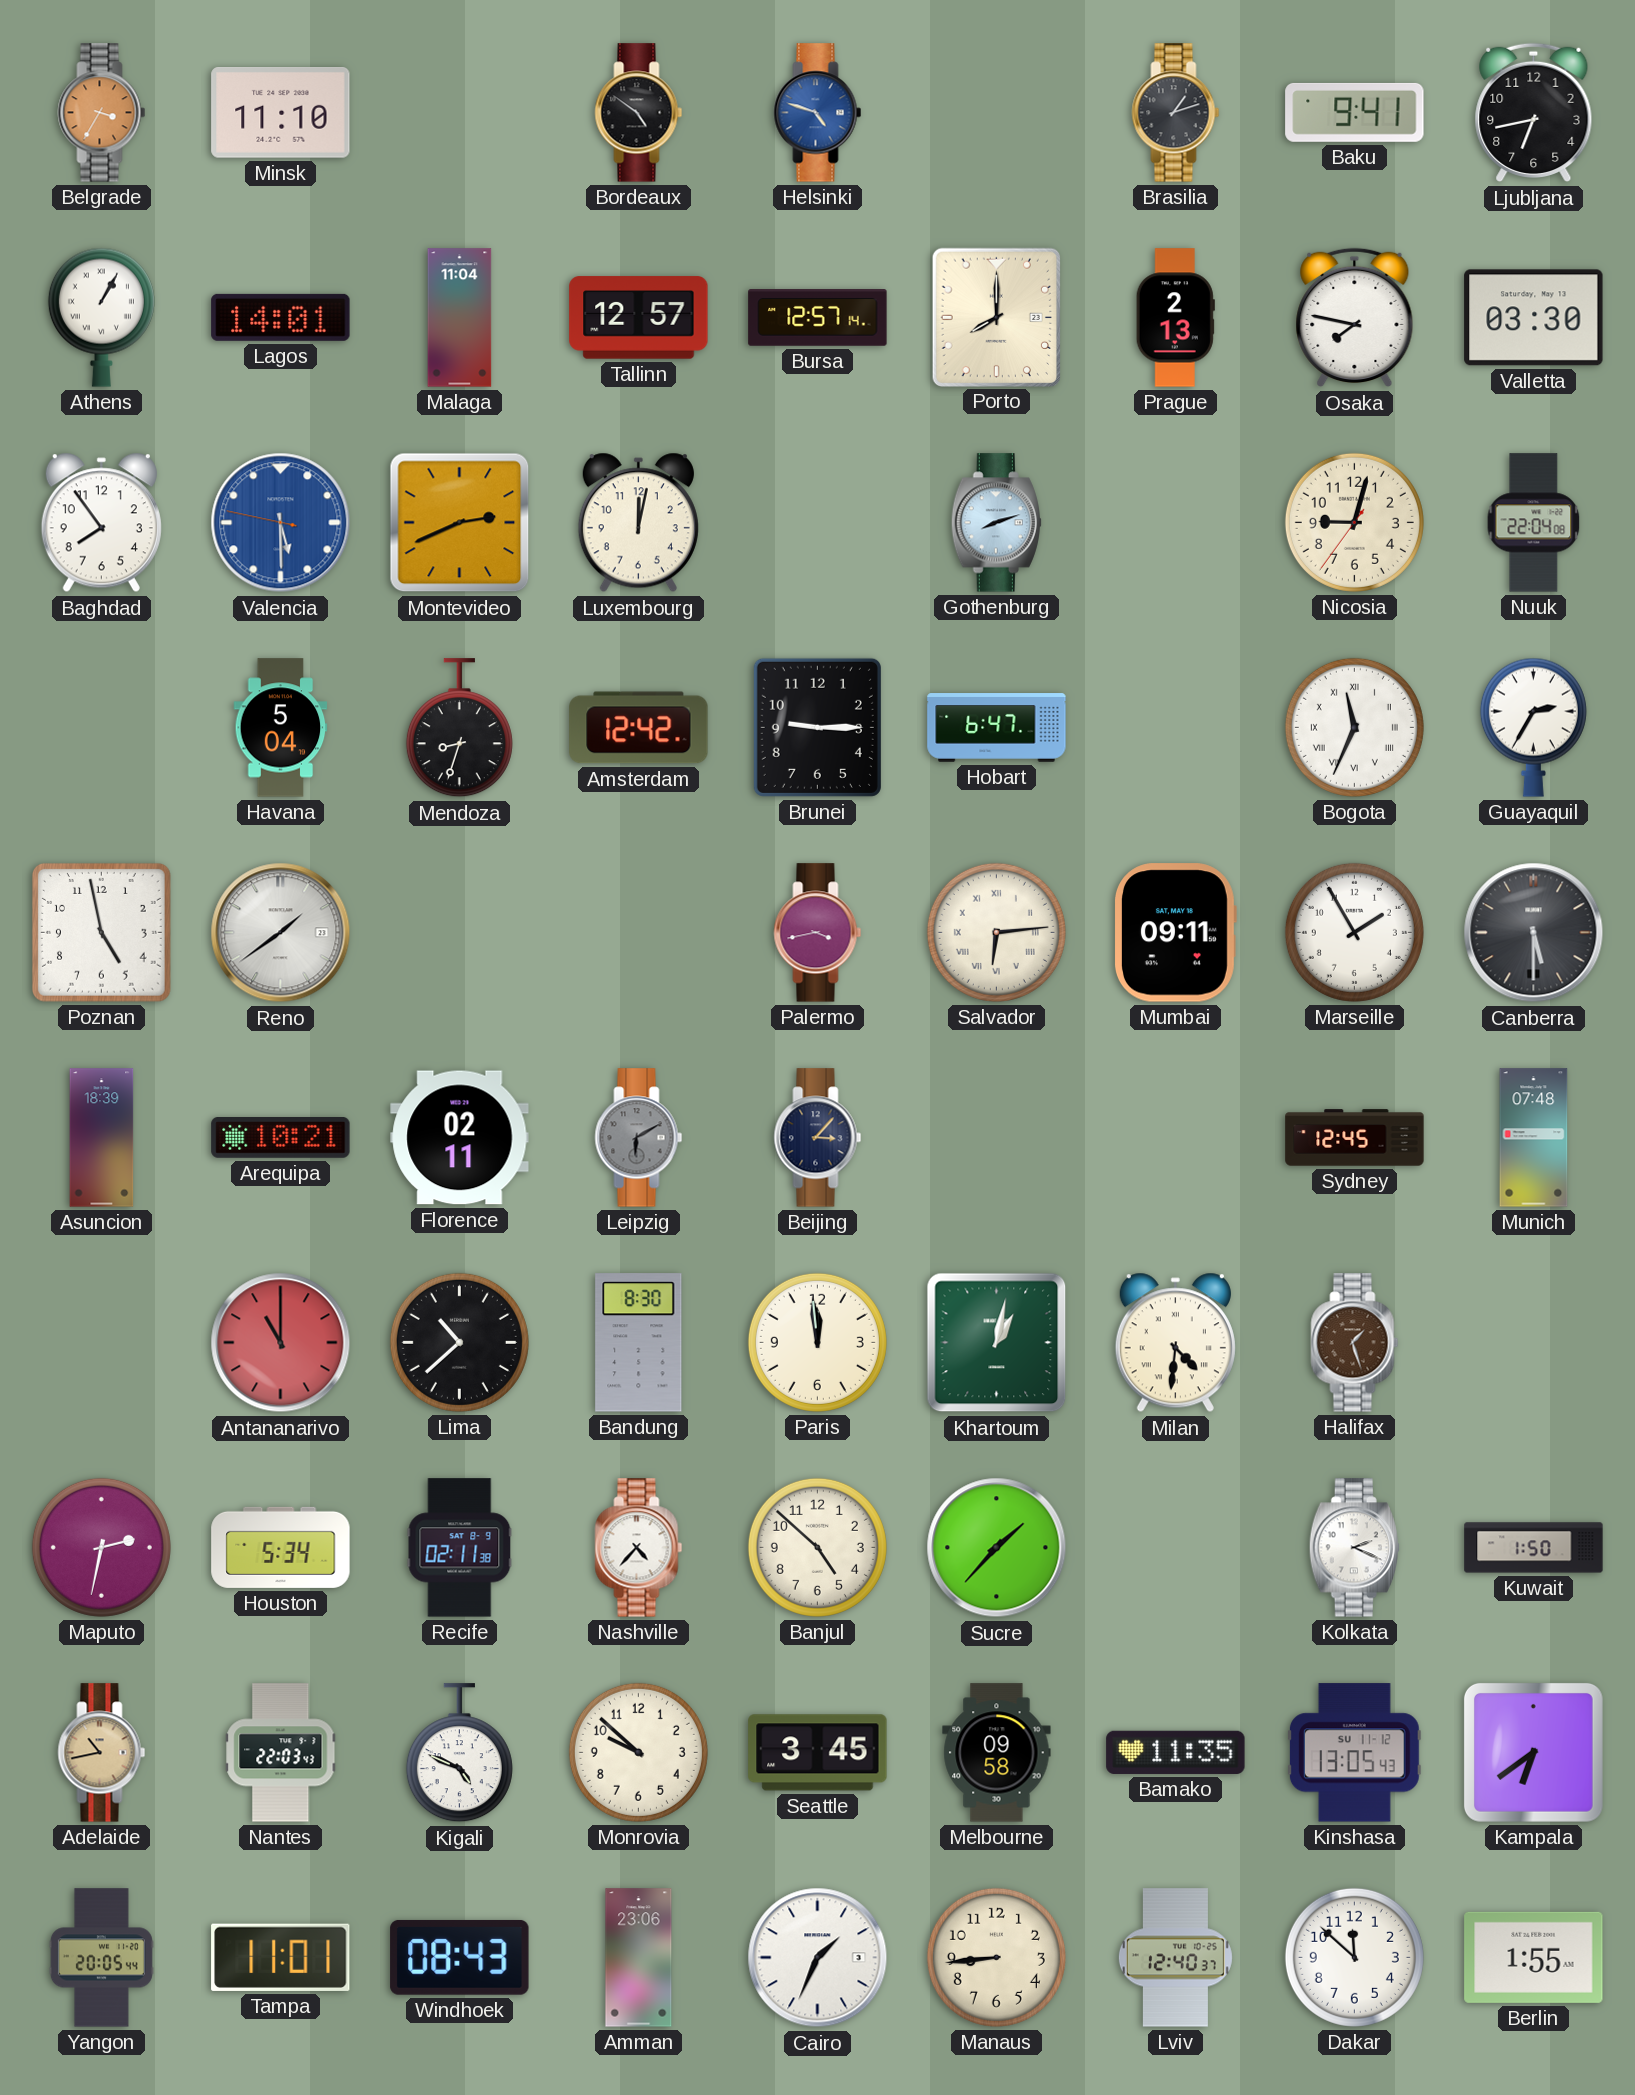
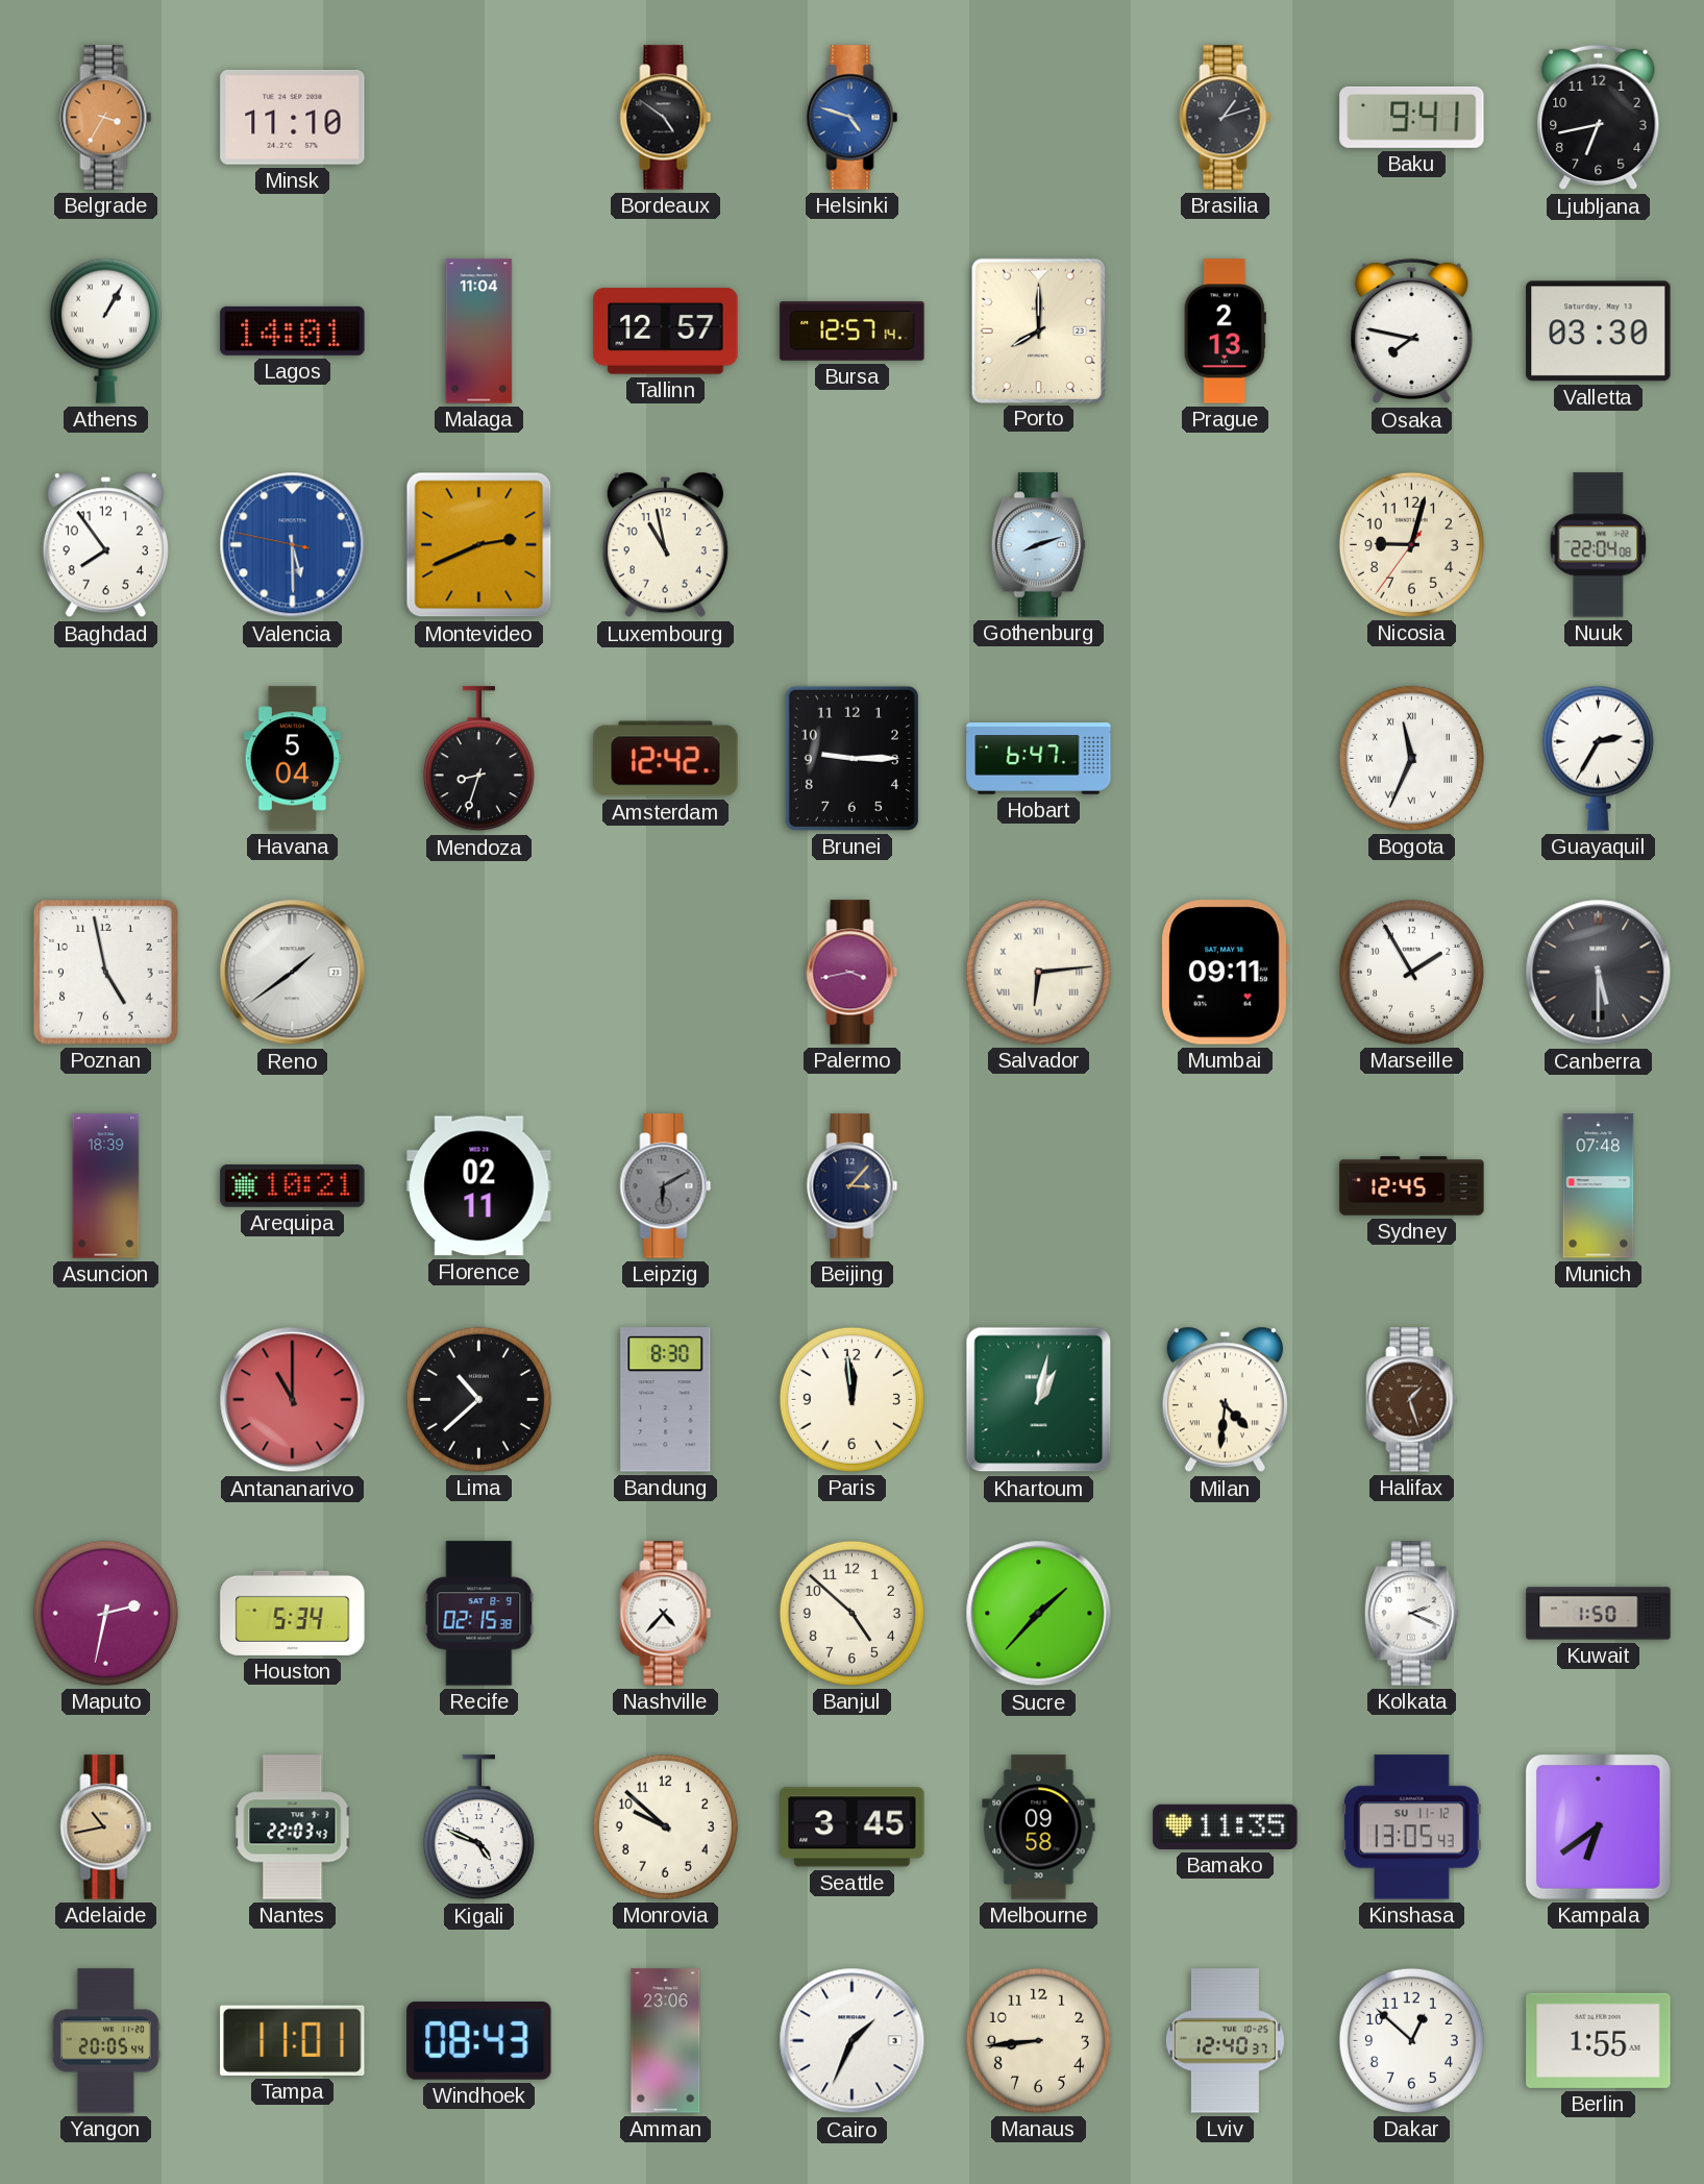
Luxembourg: 12:02 -> 10:58 (665, 545)
Recife: 02:11 -> 02:15 (479, 1614)
Dakar: 11:52 -> 12:52 (1411, 2040)
